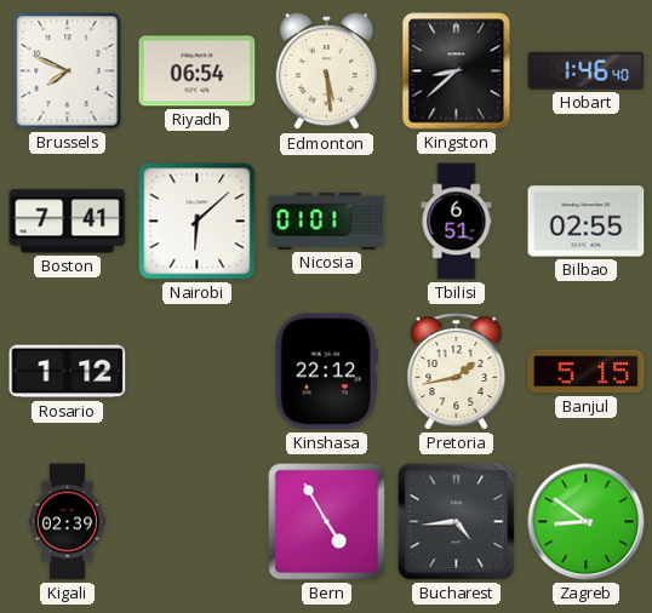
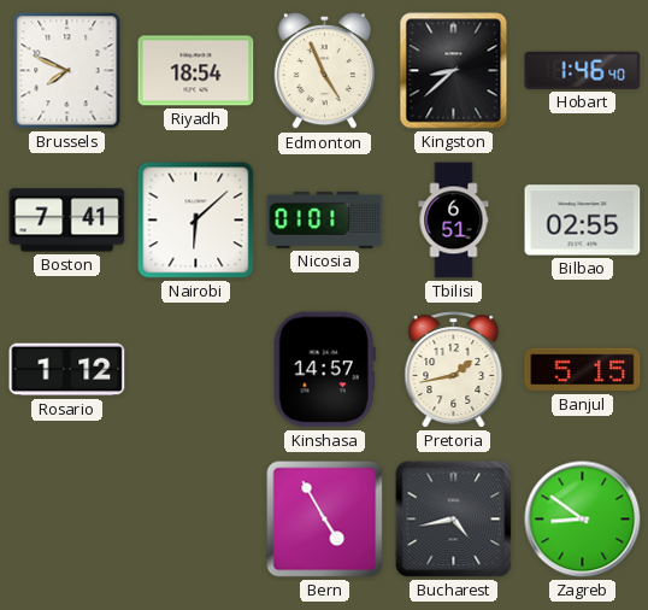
Riyadh: 06:54 -> 18:54 (196, 71)
Edmonton: 5:29 -> 4:56 (324, 71)
Kinshasa: 22:12 -> 14:57 (324, 370)
Kigali: 02:39 -> none (68, 522)
Bucharest: 4:44 -> 4:43 (454, 520)
